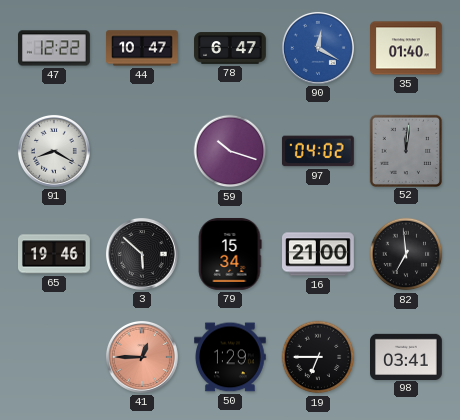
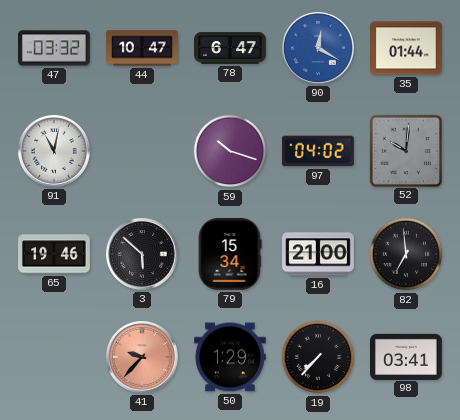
47: 12:22 -> 03:32 (55, 48)
35: 01:40 -> 01:44 (407, 48)
91: 8:20 -> 11:02 (54, 151)
52: 12:01 -> 10:01 (405, 150)
41: 12:45 -> 9:37 (142, 357)
19: 6:45 -> 7:37 (318, 357)
